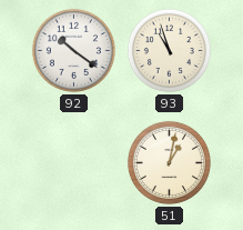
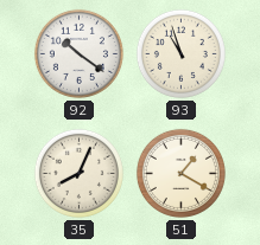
35: none -> 8:04 (78, 173)
51: 1:02 -> 1:20 (180, 173)
